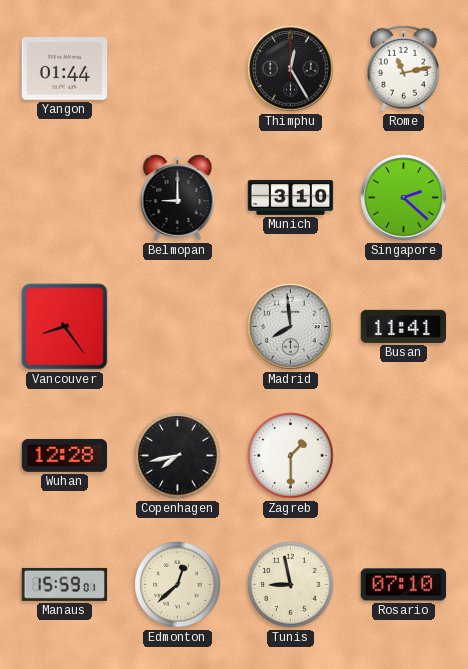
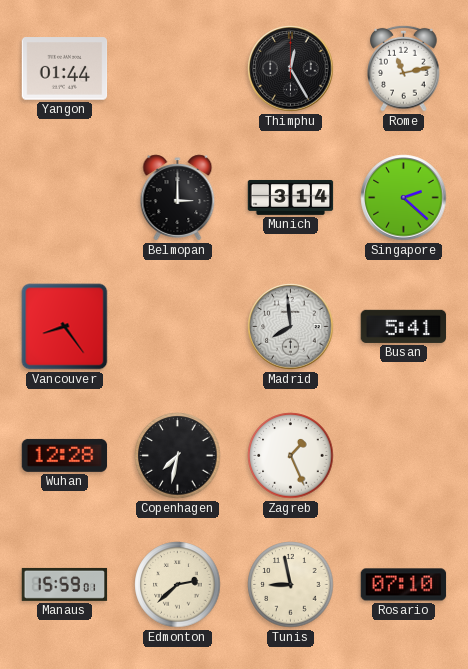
Belmopan: 9:00 -> 3:00 (178, 198)
Munich: 3:10 -> 3:14 (291, 197)
Busan: 11:41 -> 5:41 (404, 326)
Copenhagen: 7:43 -> 7:32 (178, 456)
Zagreb: 1:30 -> 1:26 (291, 456)
Edmonton: 12:38 -> 2:38 (178, 585)
